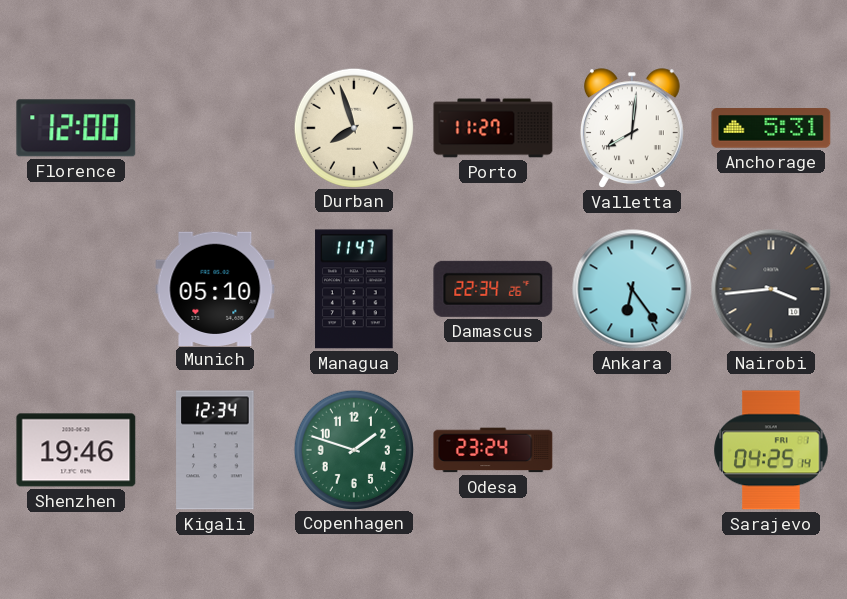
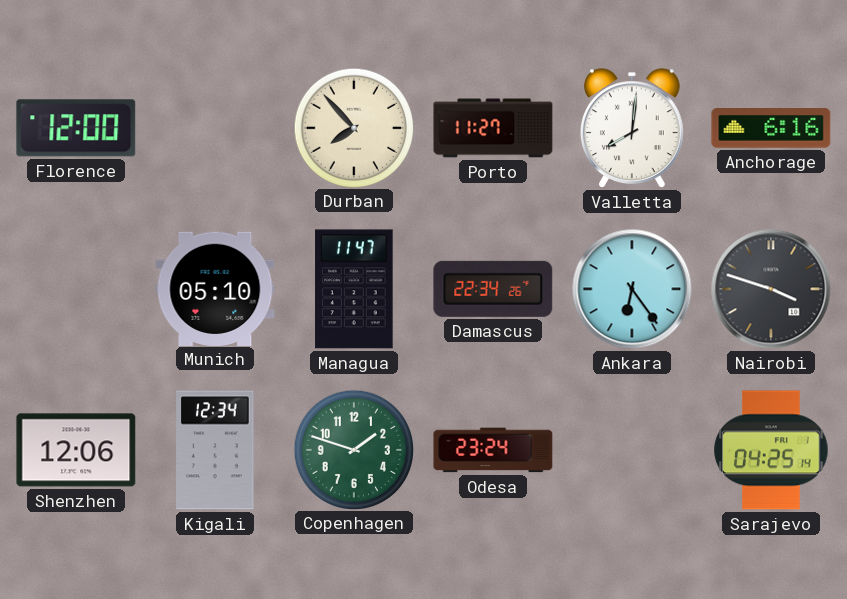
Durban: 7:57 -> 7:53 (353, 127)
Anchorage: 5:31 -> 6:16 (771, 129)
Nairobi: 3:44 -> 3:48 (771, 289)
Shenzhen: 19:46 -> 12:06 (76, 450)
